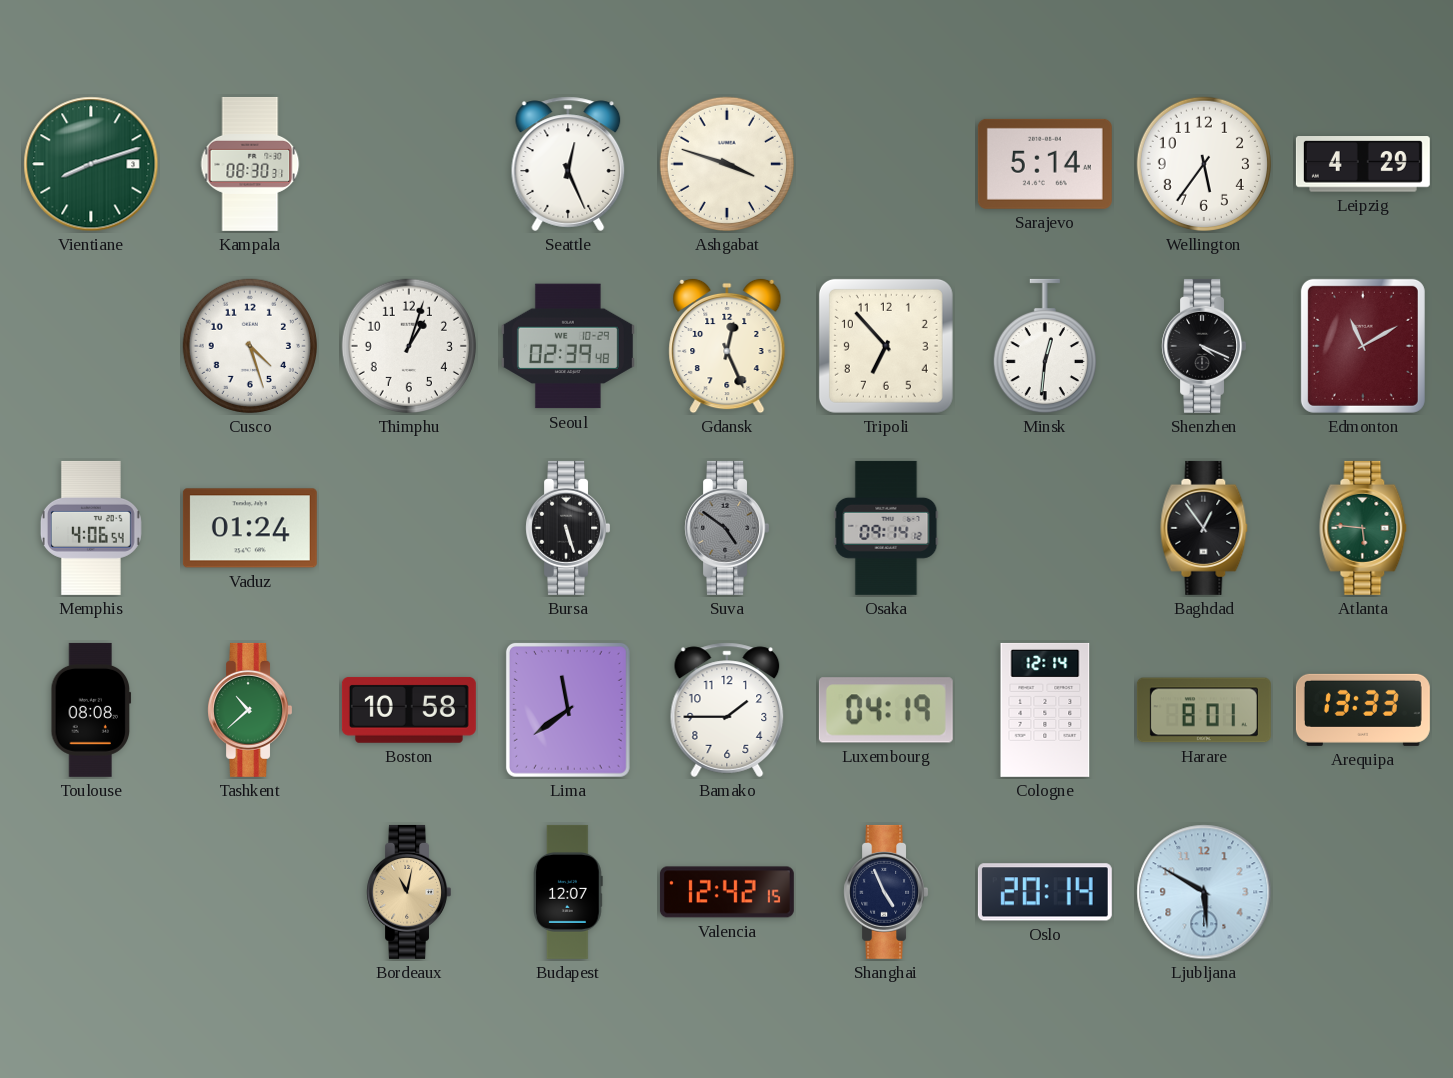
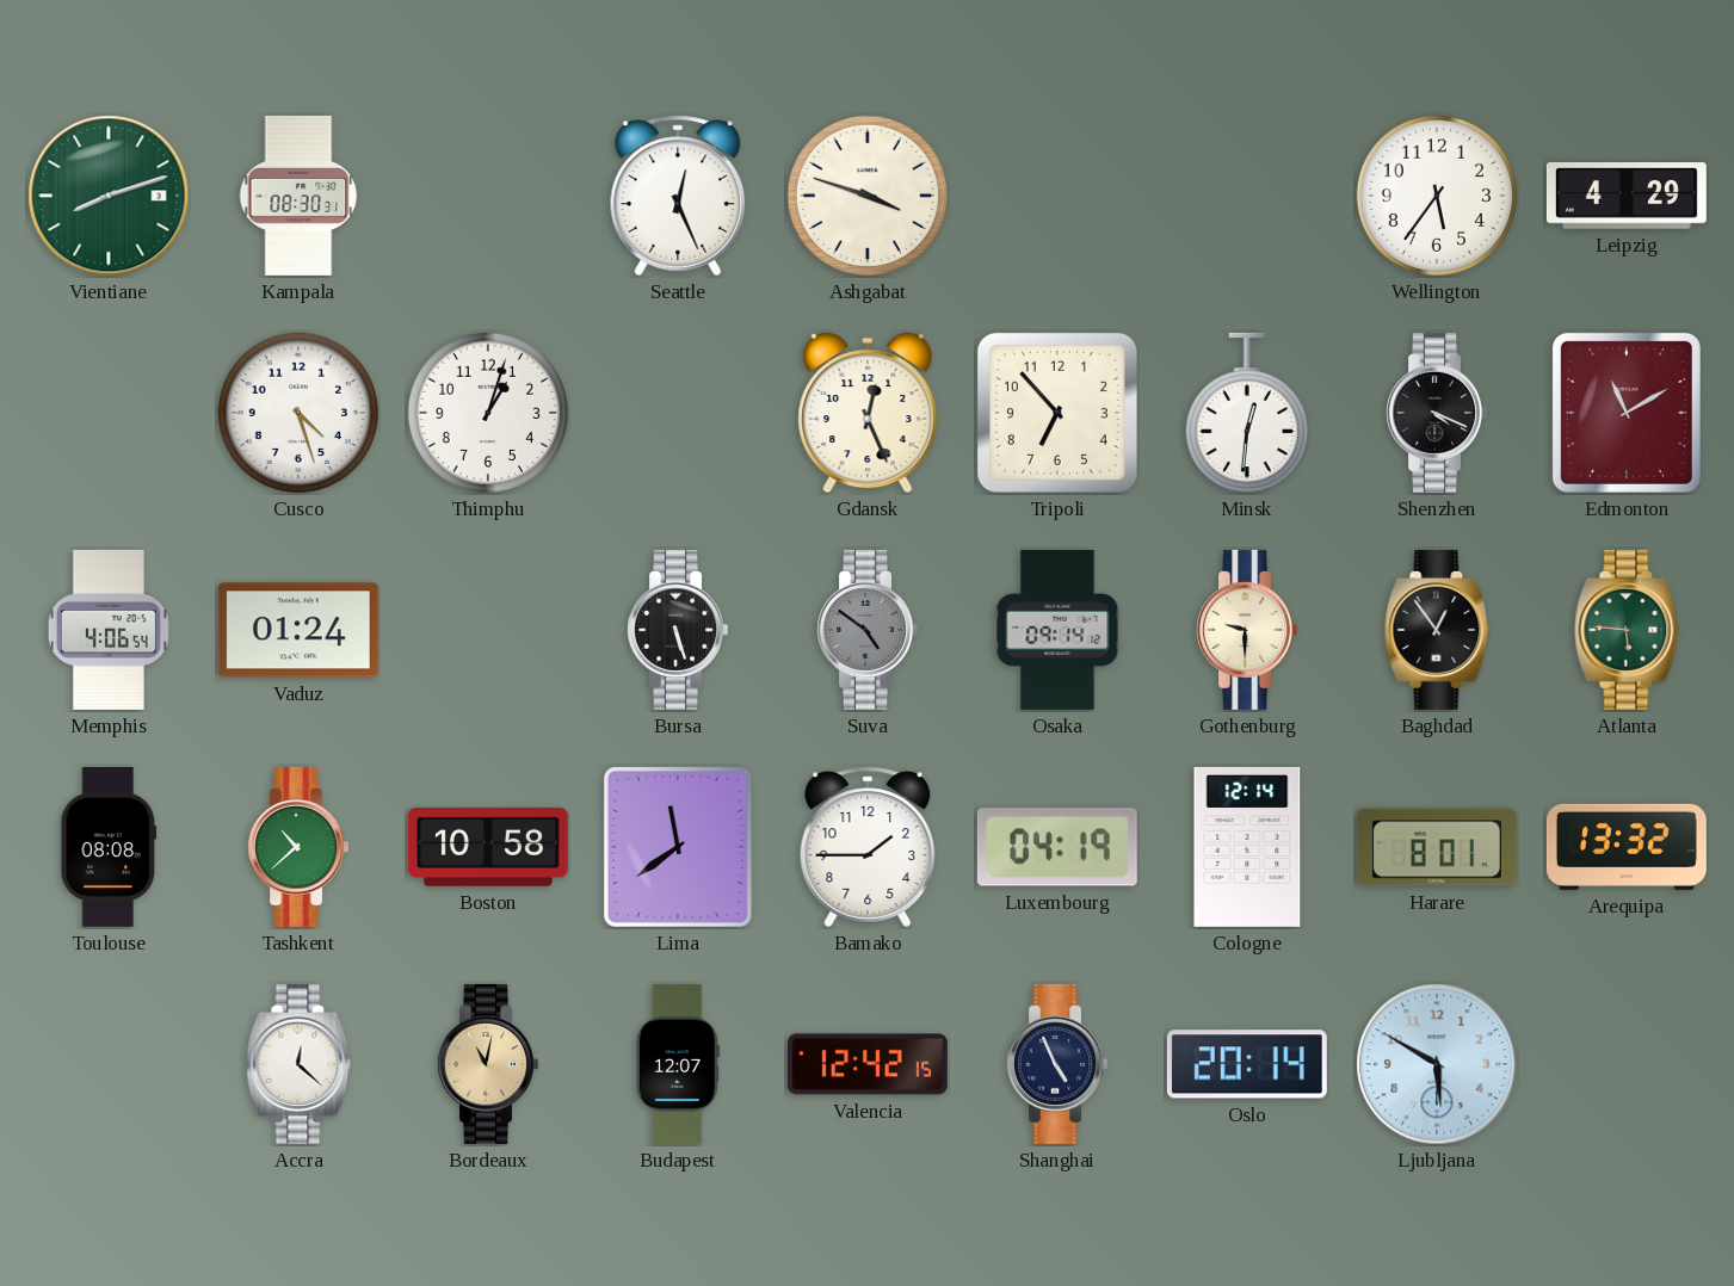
Sarajevo: 5:14 -> none (1045, 164)
Seoul: 02:39 -> none (568, 346)
Gothenburg: none -> 9:30 (1246, 630)
Arequipa: 13:33 -> 13:32 (1627, 847)
Accra: none -> 12:22 (298, 1064)
